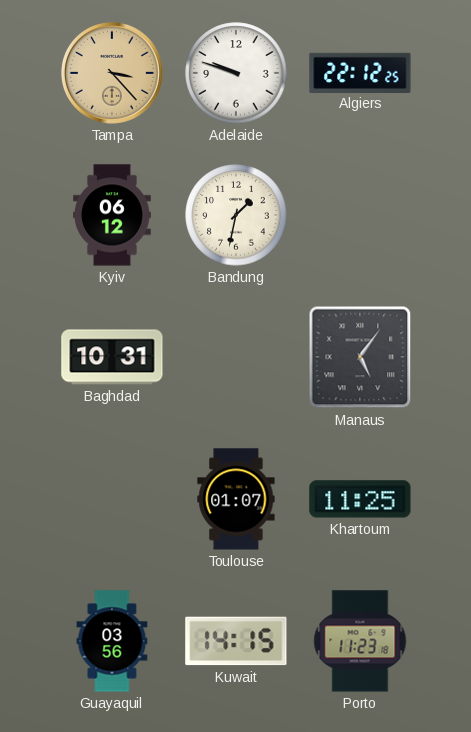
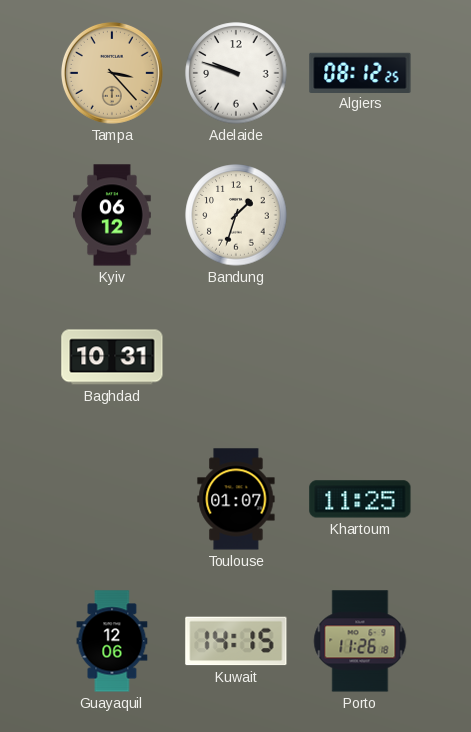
Algiers: 22:12 -> 08:12 (360, 72)
Bandung: 1:32 -> 1:33 (236, 215)
Manaus: 5:06 -> none (360, 357)
Guayaquil: 03:56 -> 12:06 (112, 641)
Porto: 11:23 -> 11:26 (360, 641)
